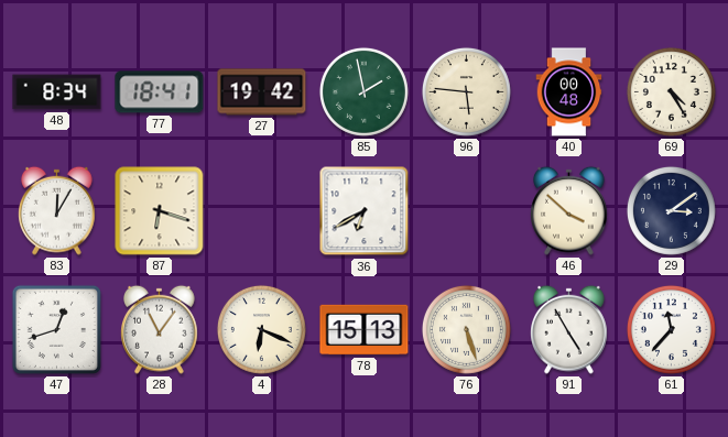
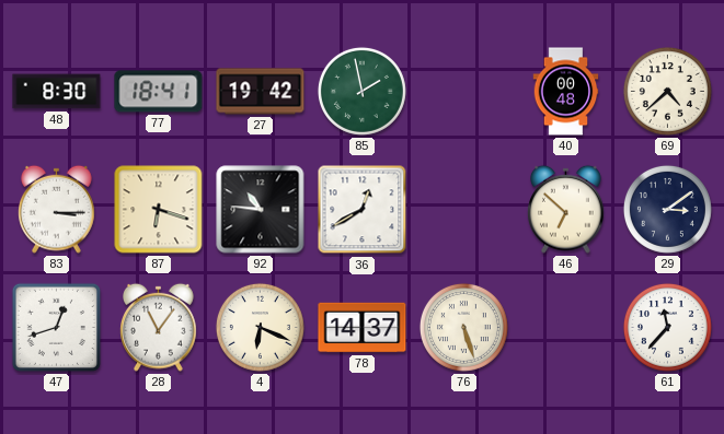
48: 8:34 -> 8:30 (57, 92)
96: 5:46 -> none (466, 91)
69: 4:25 -> 4:38 (667, 91)
83: 12:05 -> 3:15 (57, 209)
92: none -> 10:46 (261, 210)
36: 6:40 -> 12:40 (363, 210)
46: 3:52 -> 6:52 (566, 209)
78: 15:13 -> 14:37 (363, 328)
91: 4:55 -> none (569, 329)
